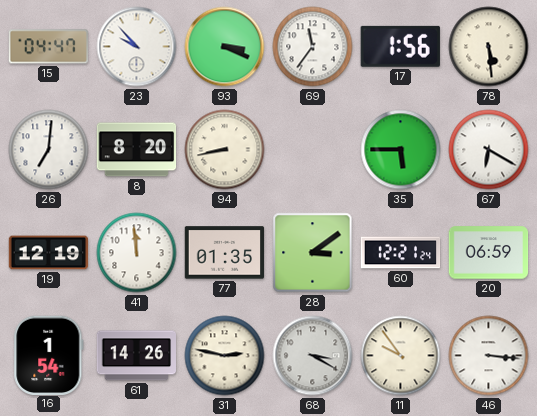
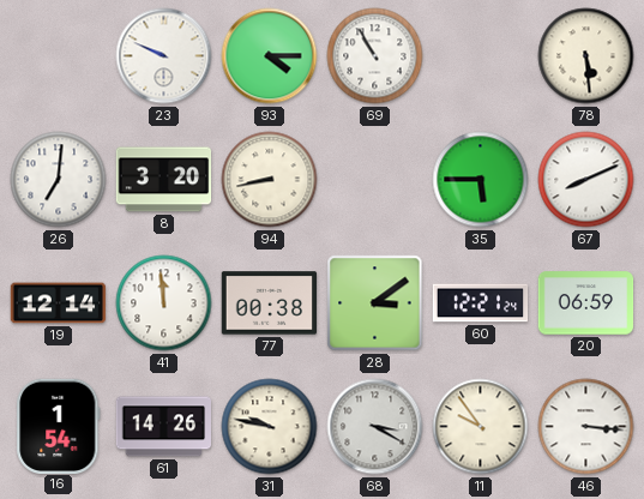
15: 04:47 -> none (48, 47)
23: 9:53 -> 9:49 (164, 56)
93: 3:19 -> 4:15 (270, 56)
69: 11:36 -> 10:55 (375, 56)
17: 1:56 -> none (400, 46)
8: 8:20 -> 3:20 (164, 180)
67: 6:20 -> 8:11 (586, 180)
19: 12:19 -> 12:14 (59, 303)
77: 01:35 -> 00:38 (270, 303)
31: 2:47 -> 9:47 (270, 427)
